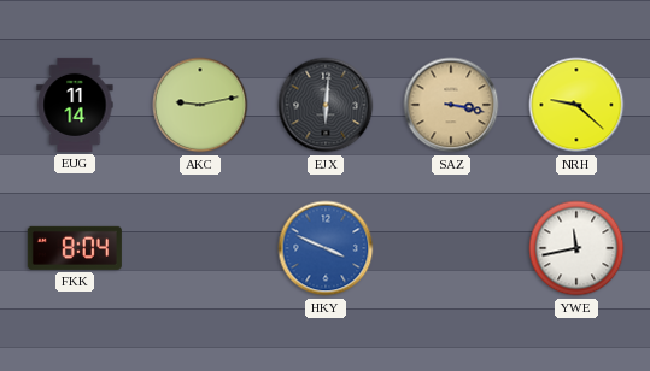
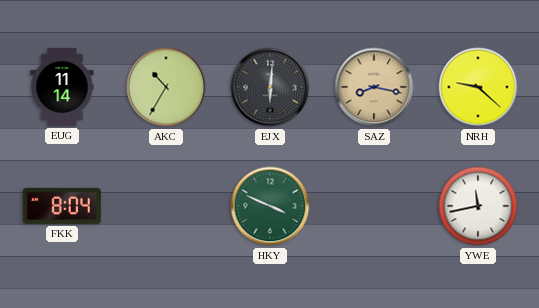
AKC: 9:13 -> 10:35 (166, 87)
SAZ: 3:17 -> 8:17 (374, 87)
HKY dial: blue -> green (270, 206)
